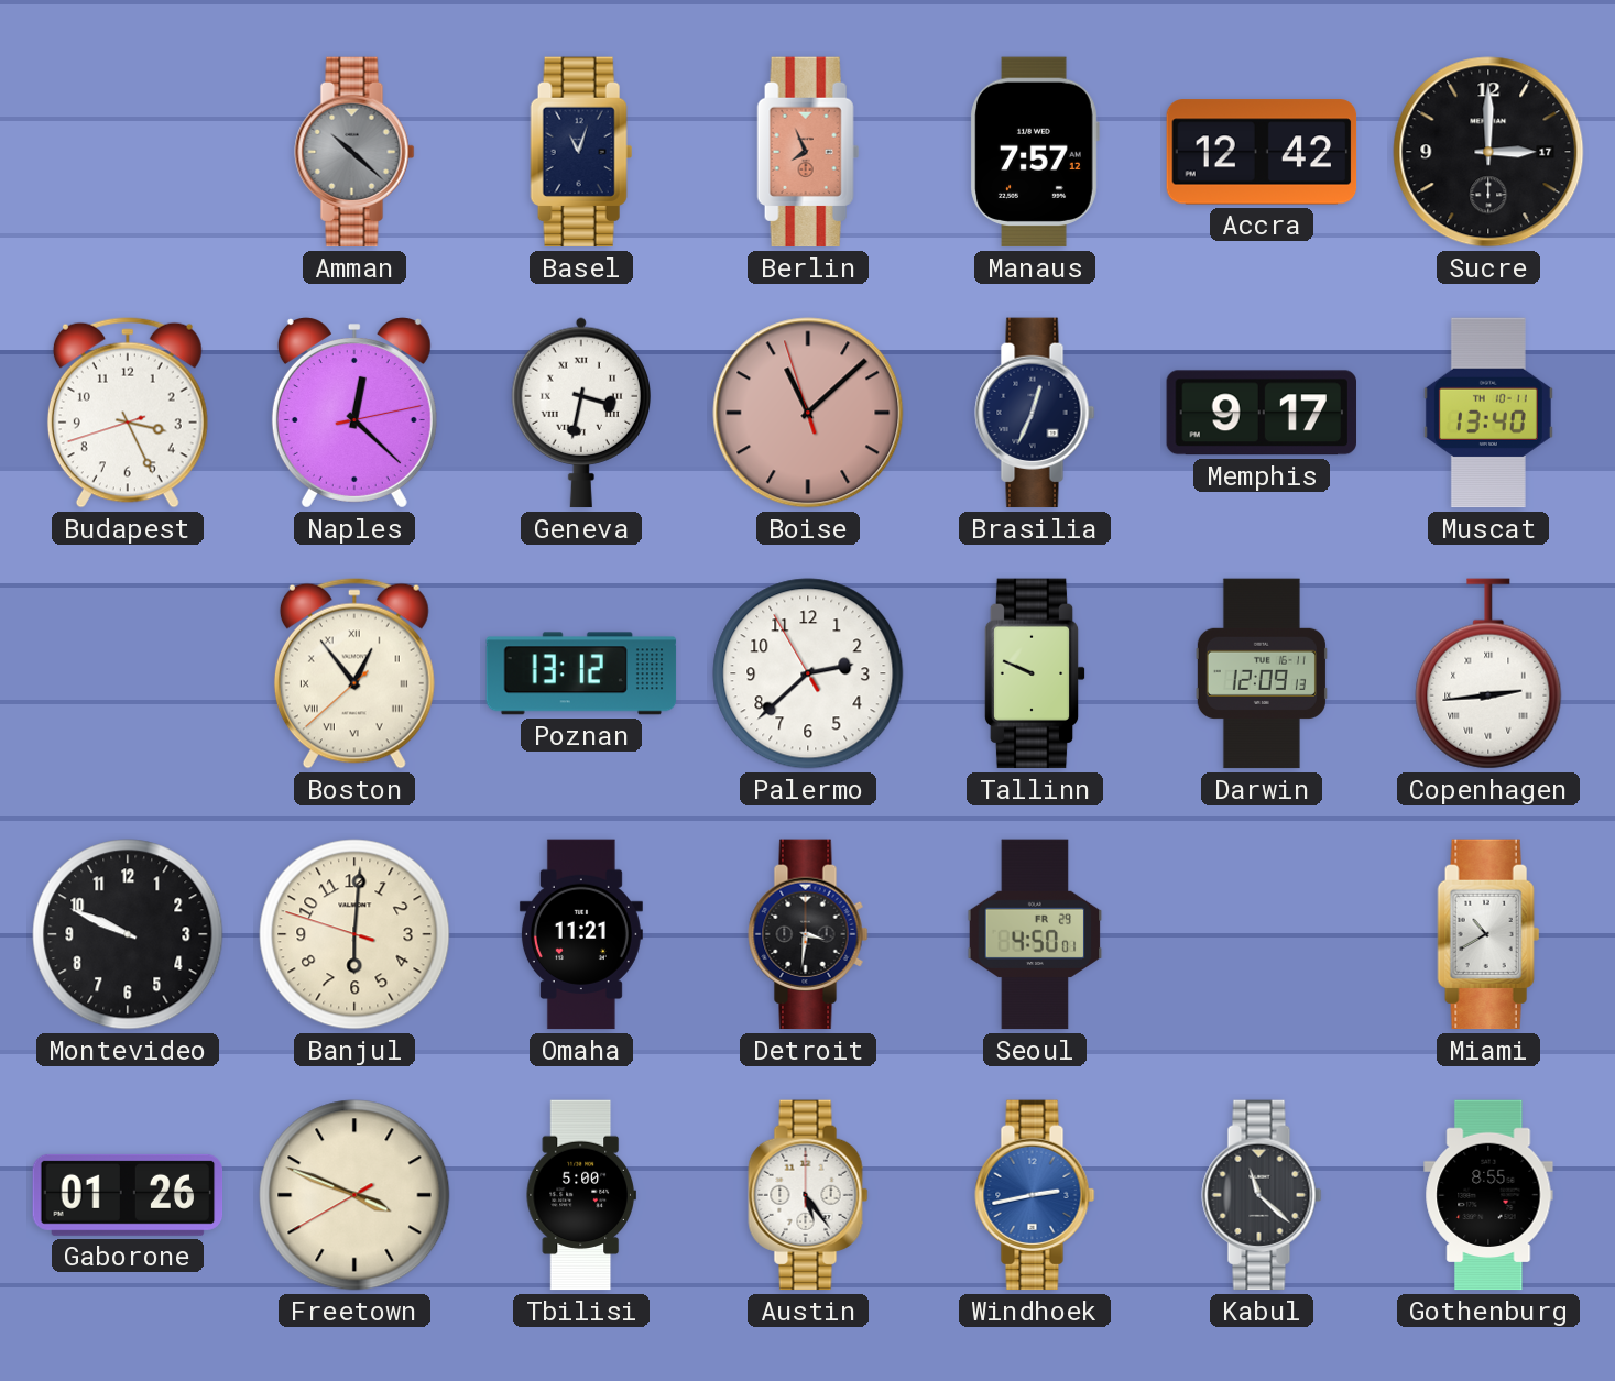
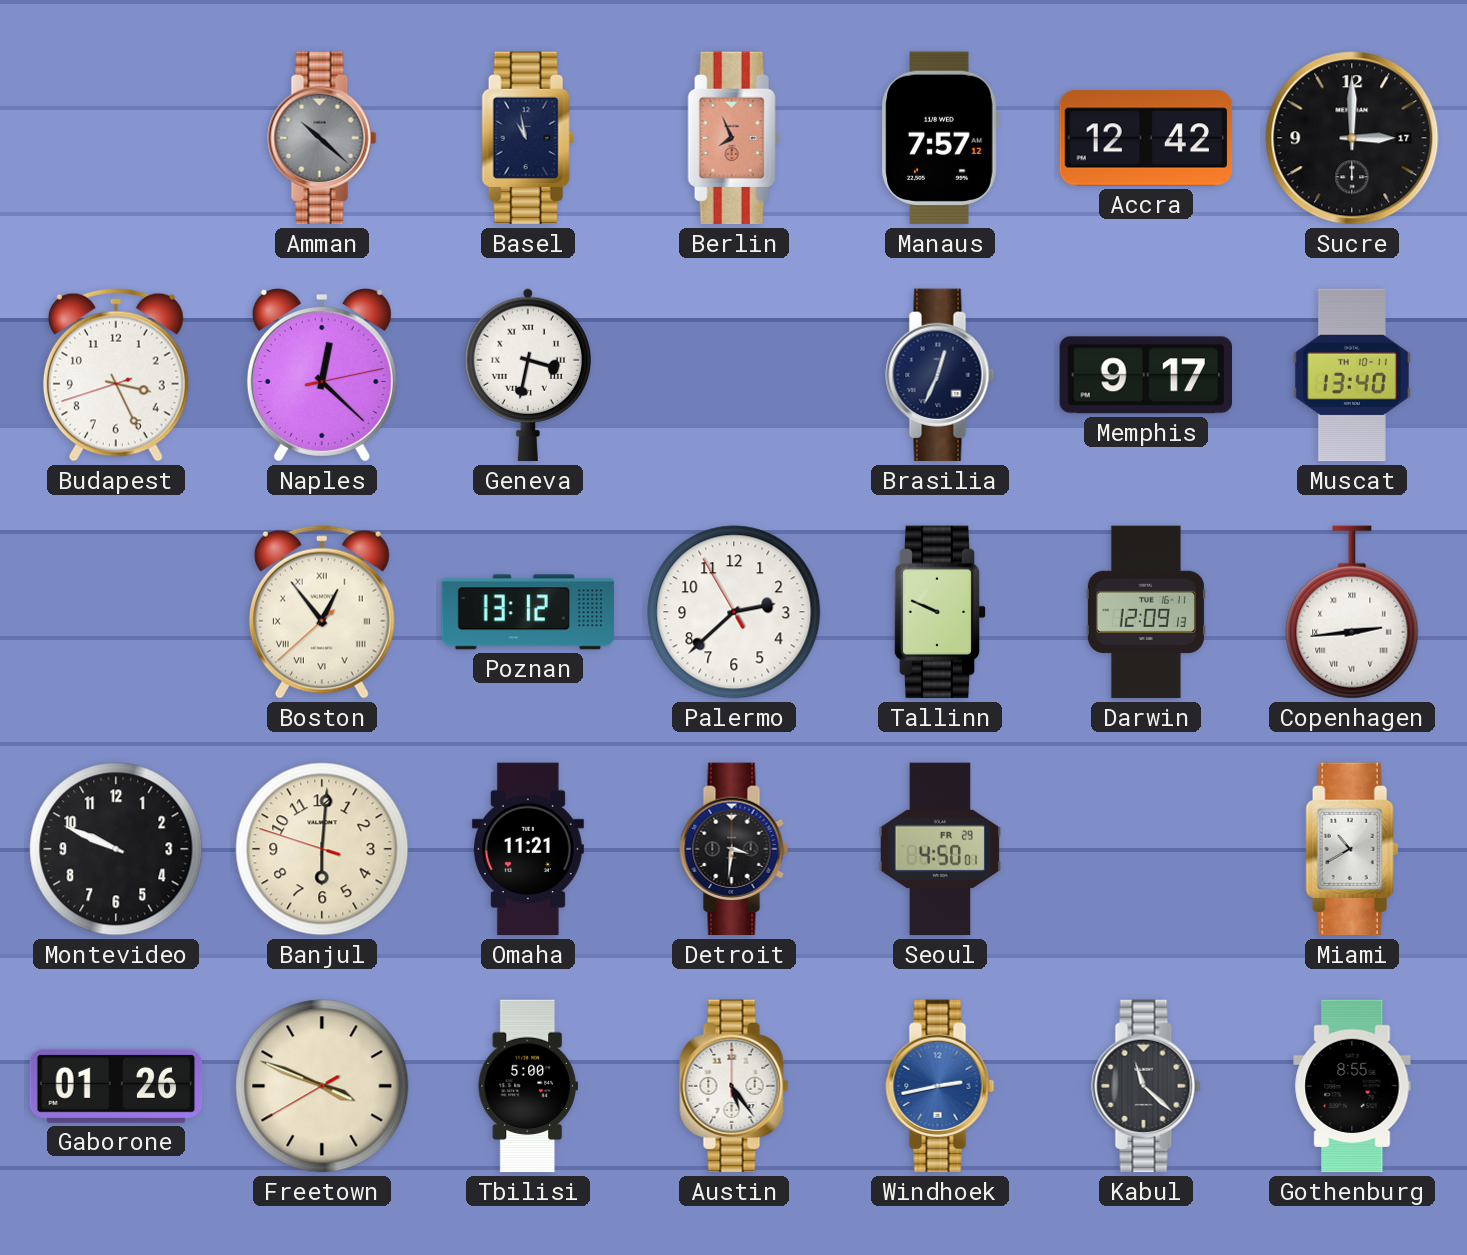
Basel: 11:03 -> 10:58 (528, 138)
Boise: 11:07 -> none (808, 413)
